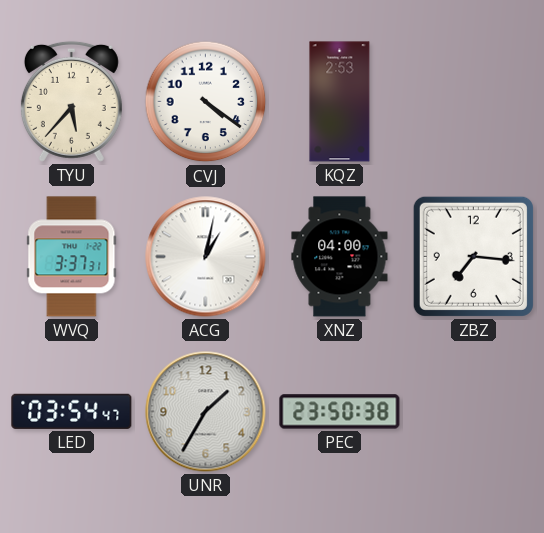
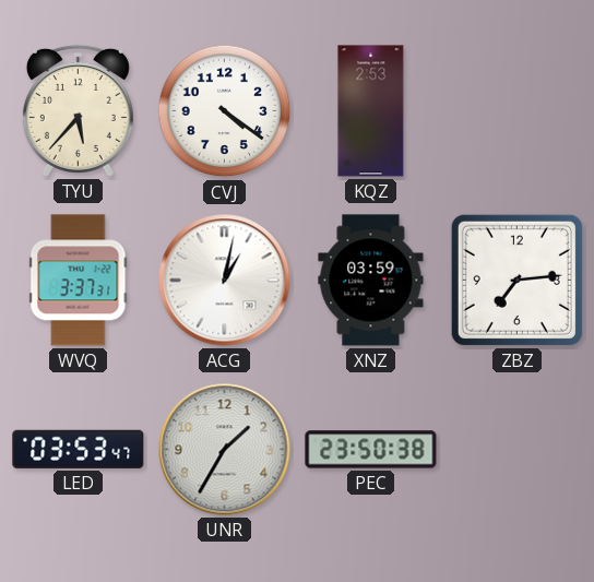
XNZ: 04:00 -> 03:59 (371, 281)
ZBZ: 7:16 -> 7:14 (516, 280)
LED: 03:54 -> 03:53 (79, 449)
